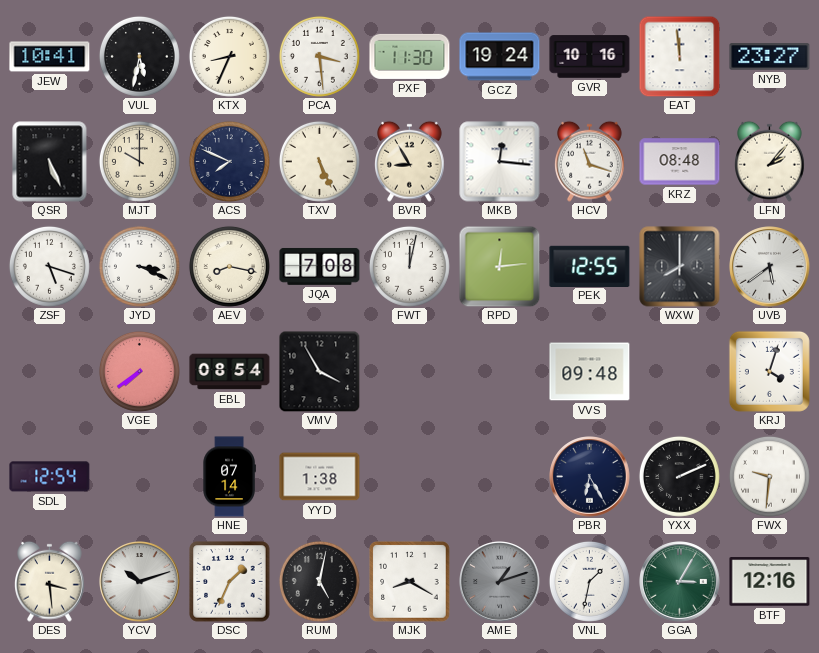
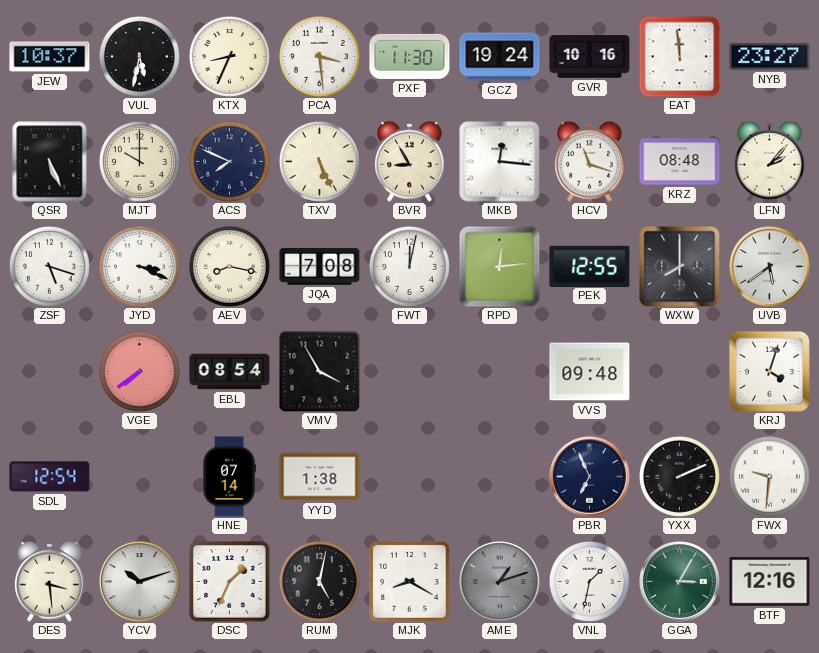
JEW: 10:41 -> 10:37 (50, 57)
PBR: 6:25 -> 6:56 (590, 477)
